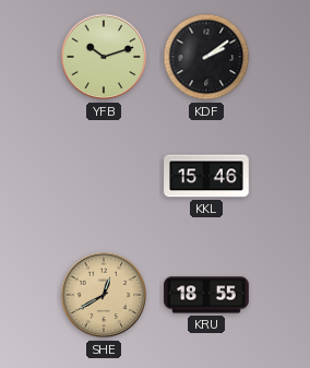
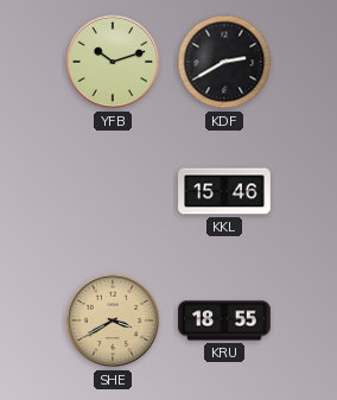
KDF: 2:09 -> 2:40 (224, 62)
SHE: 12:40 -> 3:40 (113, 320)
